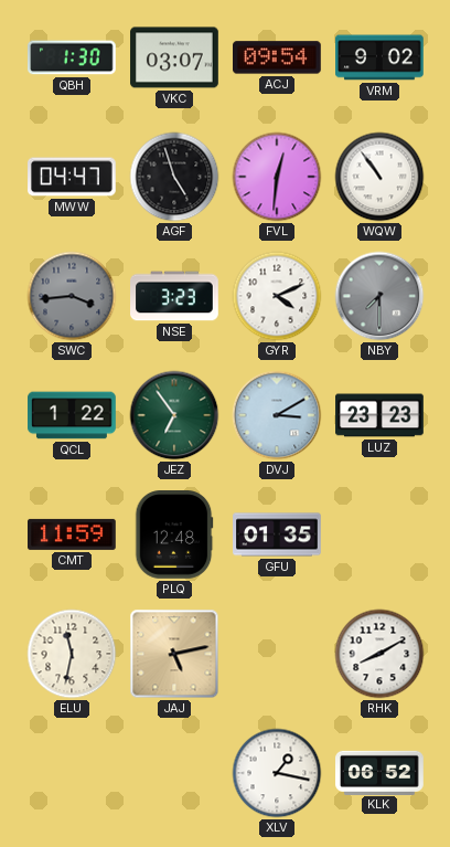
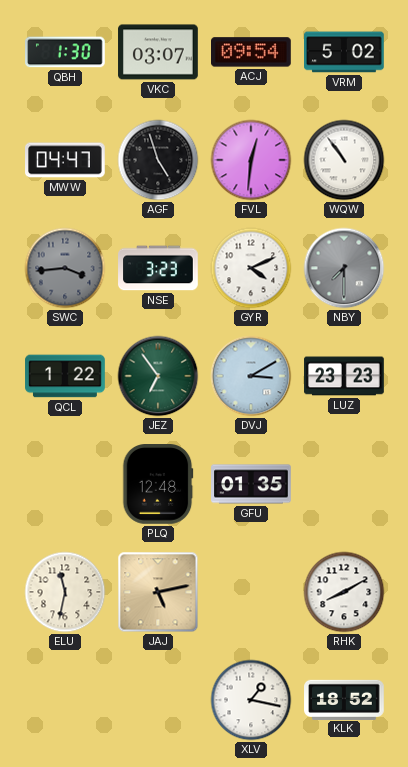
VRM: 9:02 -> 5:02 (345, 52)
CMT: 11:59 -> none (73, 534)
KLK: 06:52 -> 18:52 (344, 699)
